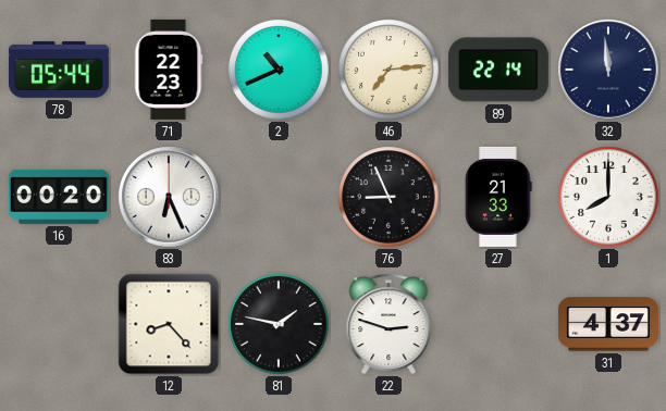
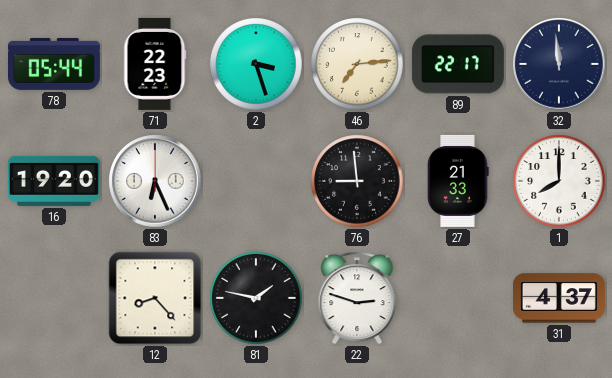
2: 10:41 -> 3:27 (256, 64)
89: 22:14 -> 22:17 (458, 64)
16: 00:20 -> 19:20 (54, 181)
76: 8:56 -> 8:59 (357, 181)
